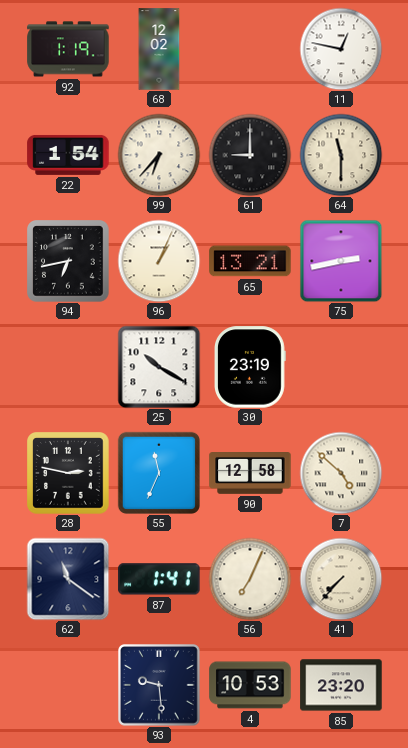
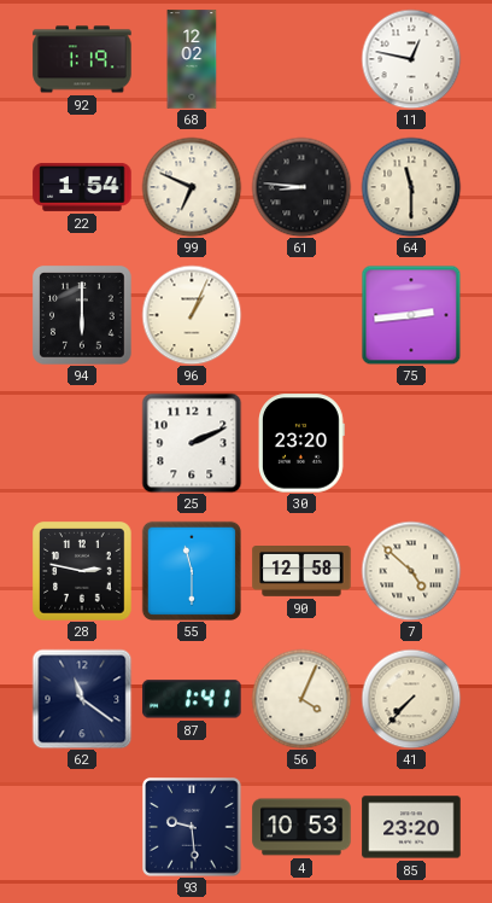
99: 6:37 -> 6:49 (192, 187)
61: 9:00 -> 8:46 (301, 187)
94: 6:43 -> 6:00 (82, 315)
65: 13:21 -> none (250, 261)
75: 2:43 -> 2:44 (411, 315)
25: 10:20 -> 2:11 (192, 443)
30: 23:19 -> 23:20 (303, 443)
55: 11:34 -> 11:30 (191, 570)
56: 7:04 -> 4:04 (301, 699)
